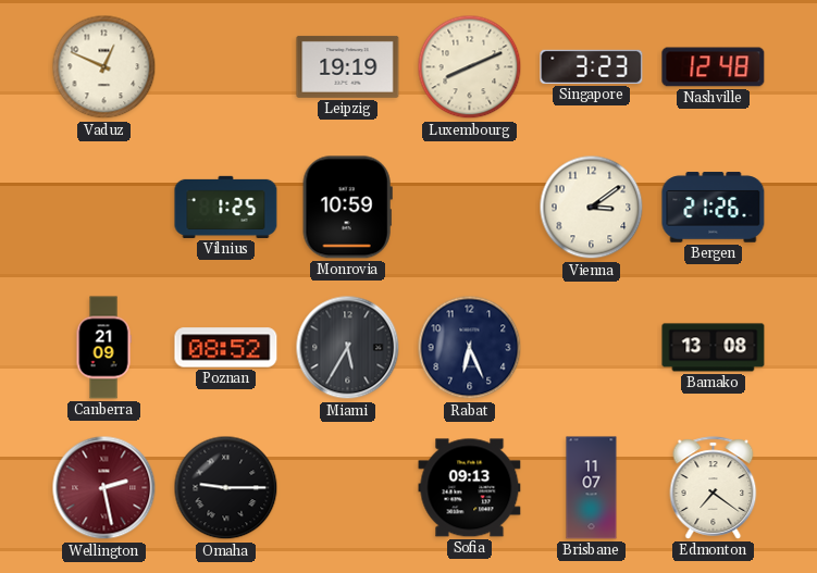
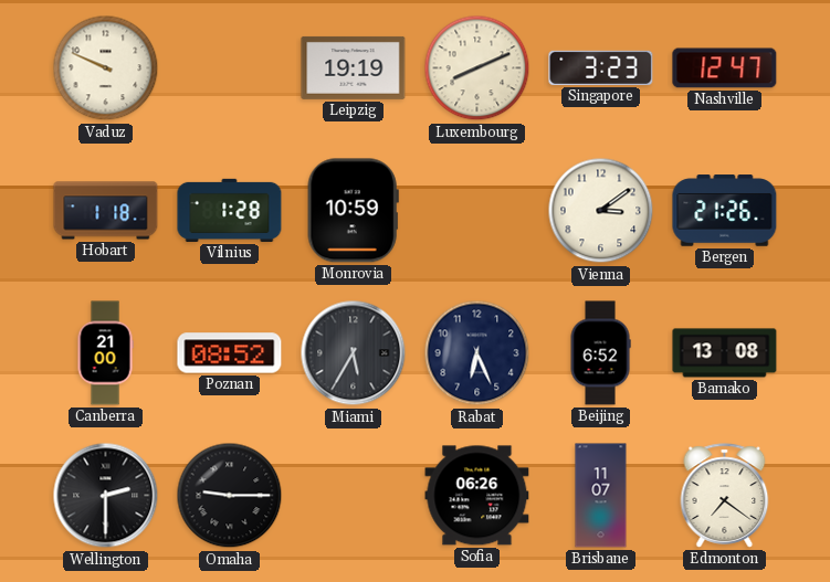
Vaduz: 12:49 -> 9:49 (106, 68)
Nashville: 12:48 -> 12:47 (725, 68)
Hobart: none -> 1:18 (106, 211)
Vilnius: 1:25 -> 1:28 (230, 210)
Canberra: 21:09 -> 21:00 (105, 353)
Beijing: none -> 6:52 (600, 353)
Wellington: 2:28 -> 2:30 (106, 496)
Wellington dial: burgundy -> black (106, 496)
Sofia: 09:13 -> 06:26 (477, 496)
